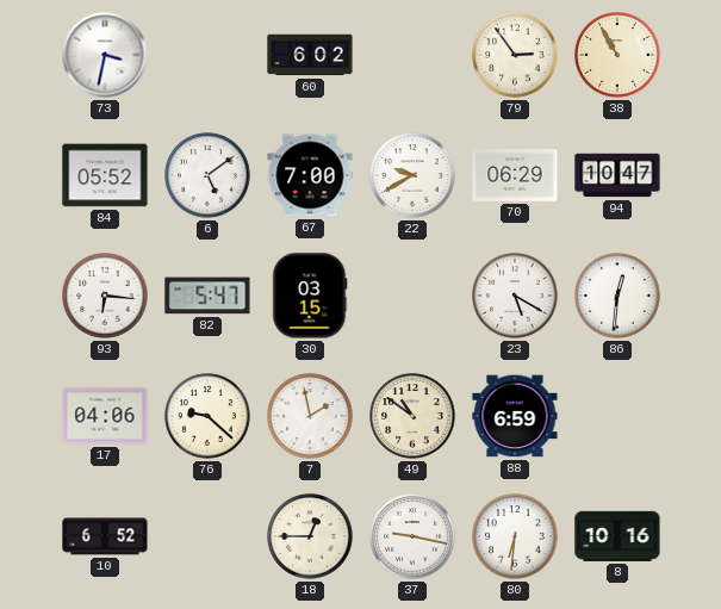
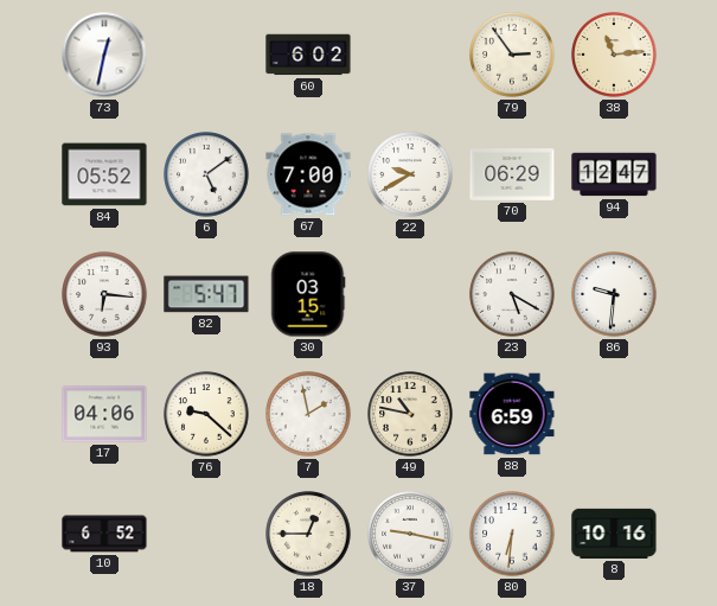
73: 3:32 -> 12:32 (104, 55)
38: 10:55 -> 11:14 (614, 55)
94: 10:47 -> 12:47 (614, 174)
86: 12:31 -> 9:31 (614, 294)
49: 10:51 -> 10:47 (410, 414)
